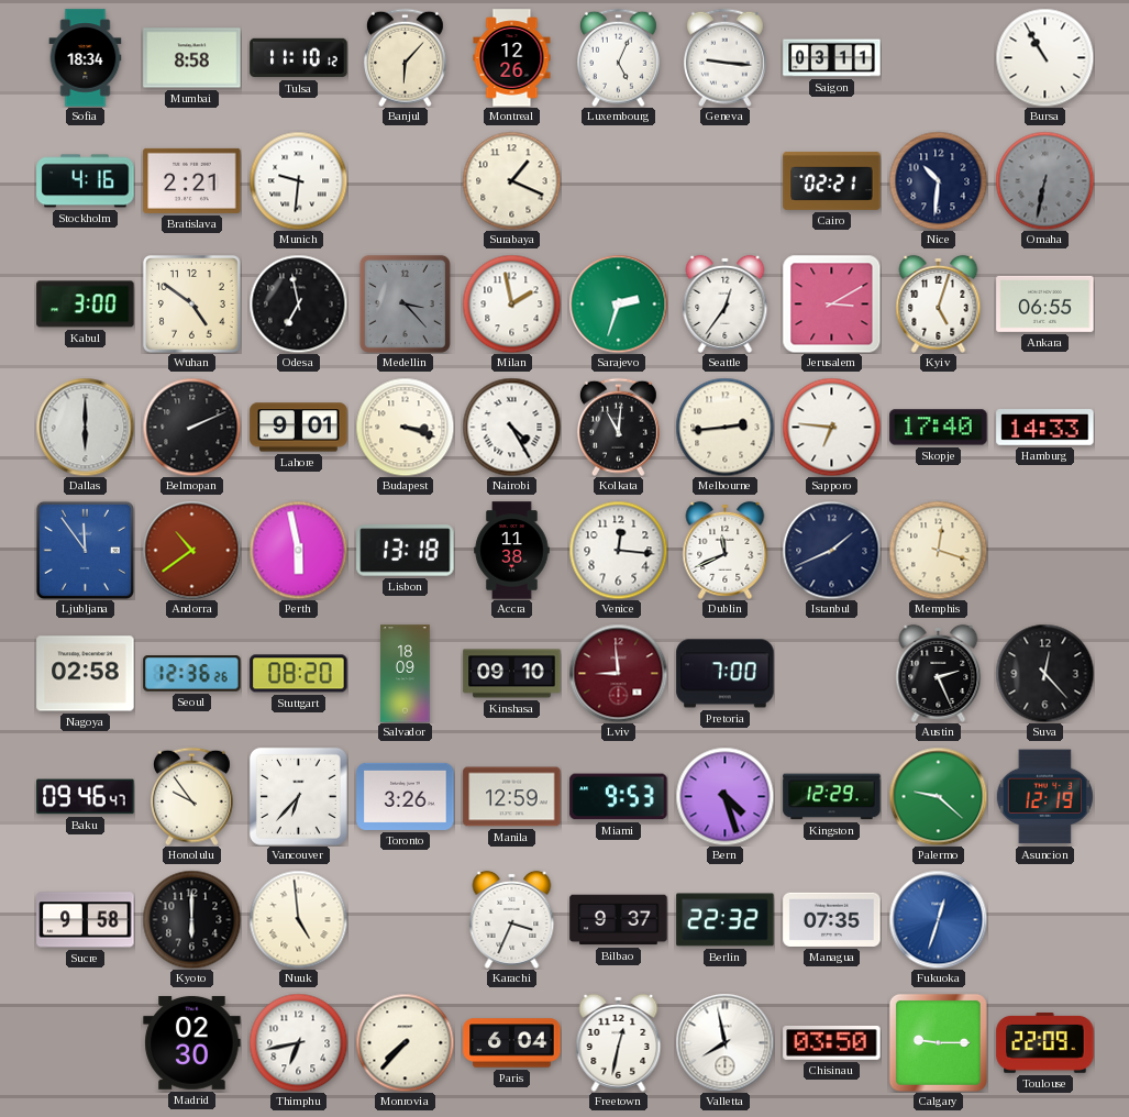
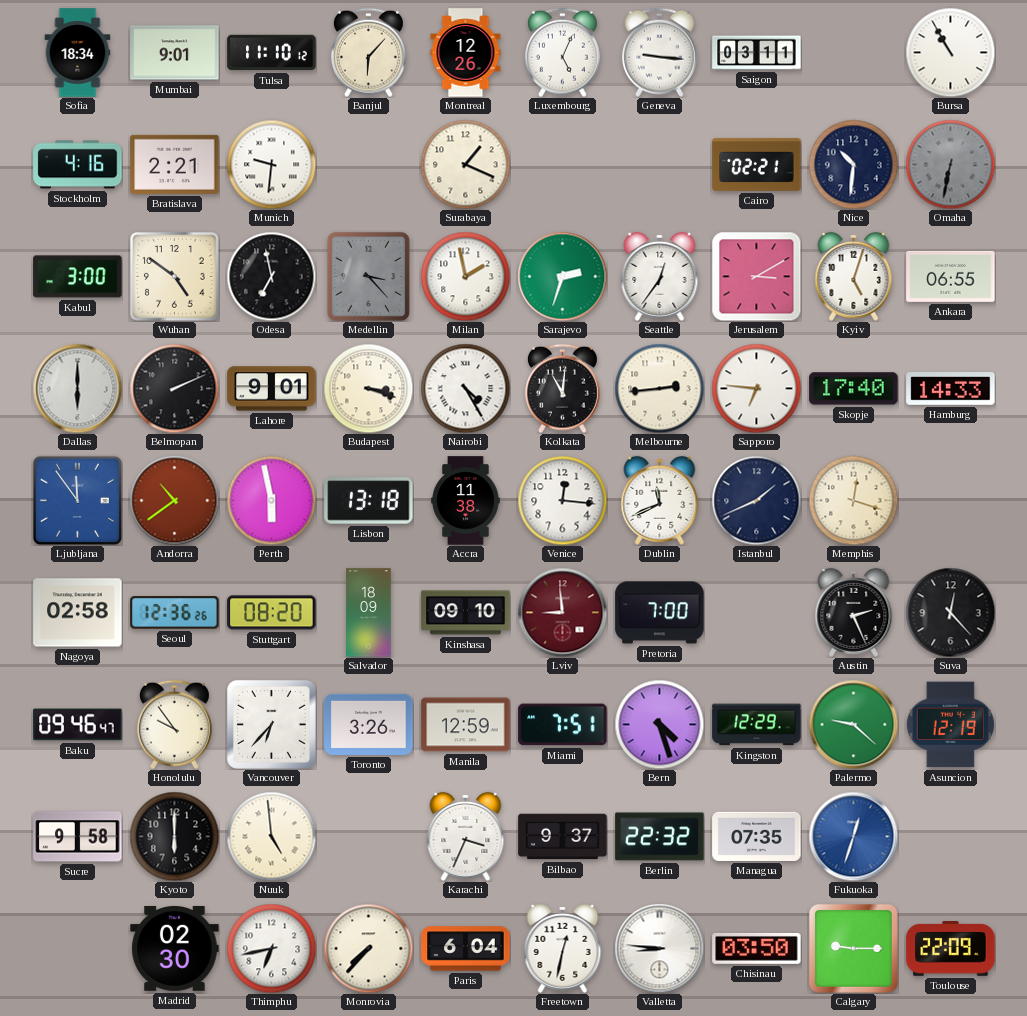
Mumbai: 8:58 -> 9:01 (175, 53)
Miami: 9:53 -> 7:51 (563, 725)
Valletta: 7:58 -> 8:46 (659, 948)
